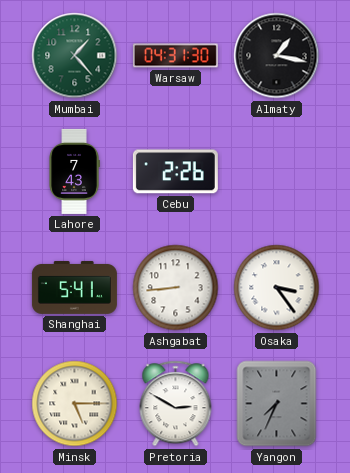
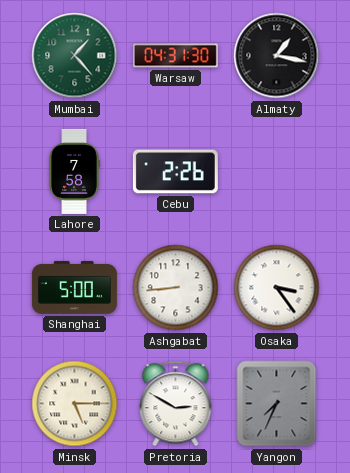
Lahore: 7:43 -> 7:58 (74, 171)
Shanghai: 5:41 -> 5:00 (74, 287)
